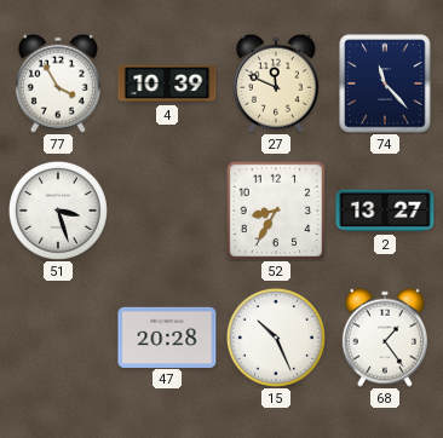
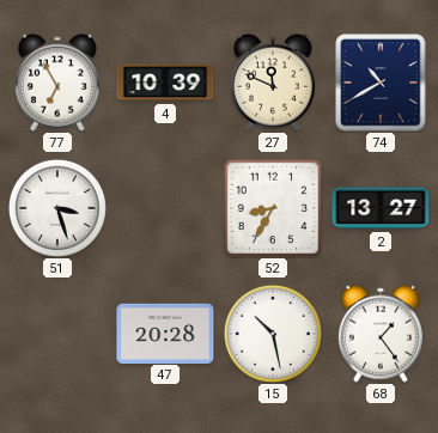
77: 3:55 -> 6:55 (57, 83)
74: 11:23 -> 10:40 (381, 83)
15: 10:26 -> 10:28 (273, 334)
